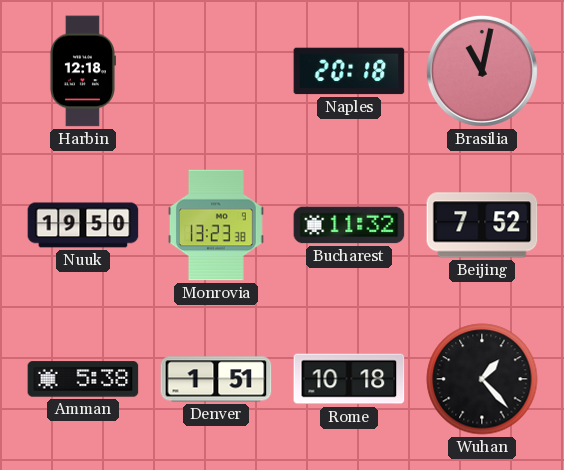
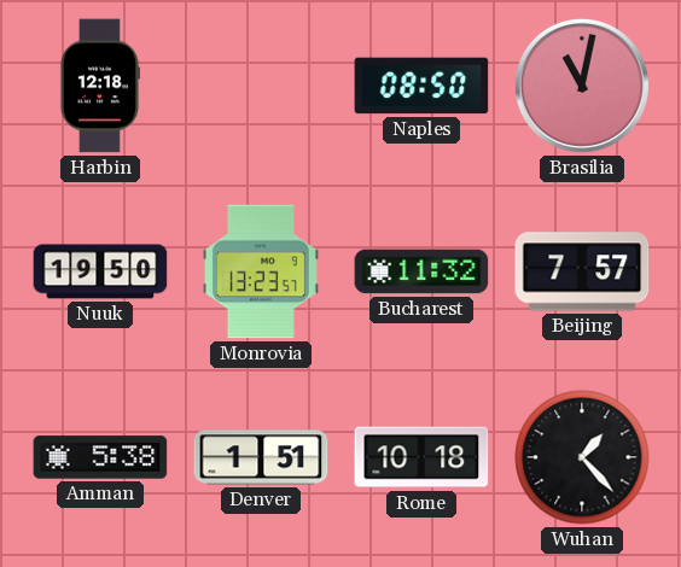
Naples: 20:18 -> 08:50 (421, 86)
Monrovia: 13:23:38 -> 13:23:57 (261, 271)
Beijing: 7:52 -> 7:57 (582, 271)
